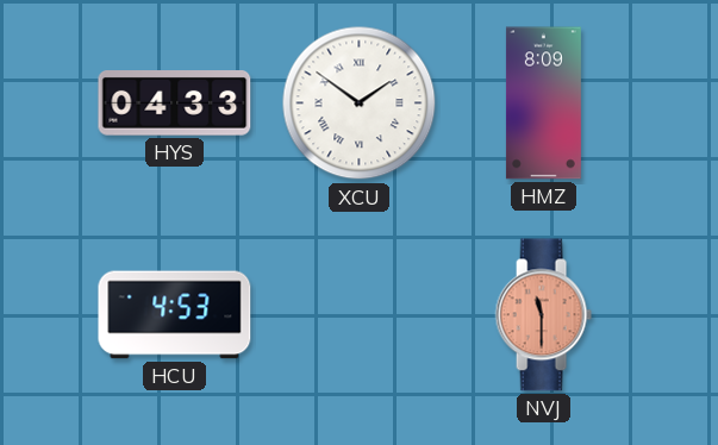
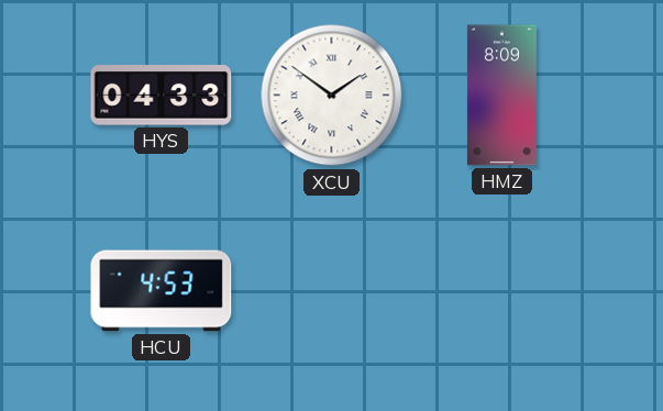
NVJ: 11:30 -> none (543, 315)
